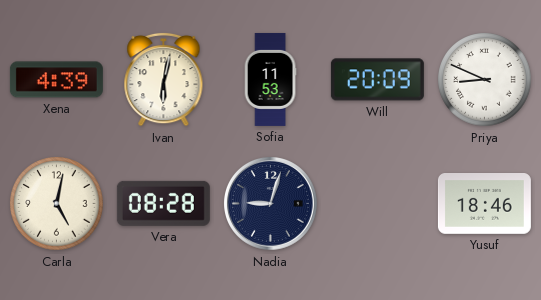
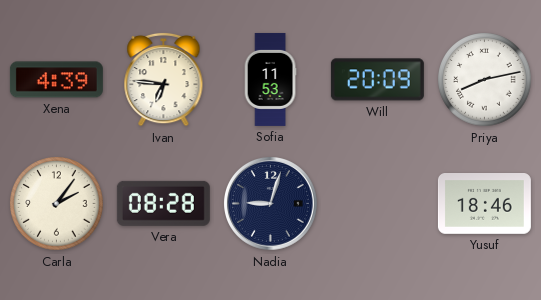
Ivan: 6:02 -> 6:46 (164, 79)
Priya: 8:49 -> 8:13 (485, 80)
Carla: 5:02 -> 2:06 (57, 204)
